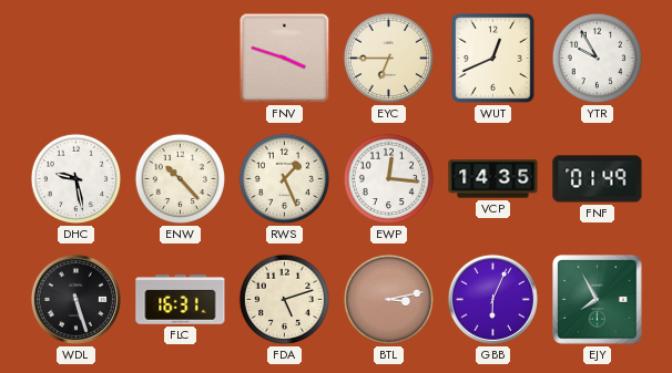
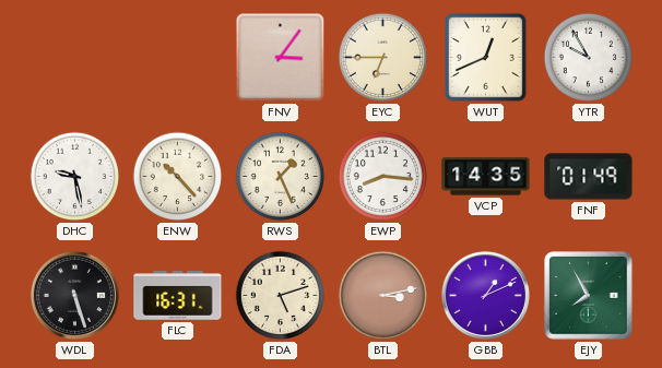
FNV: 3:48 -> 3:06 (281, 58)
EWP: 12:16 -> 8:16 (383, 177)
GBB: 6:04 -> 1:11 (485, 295)
